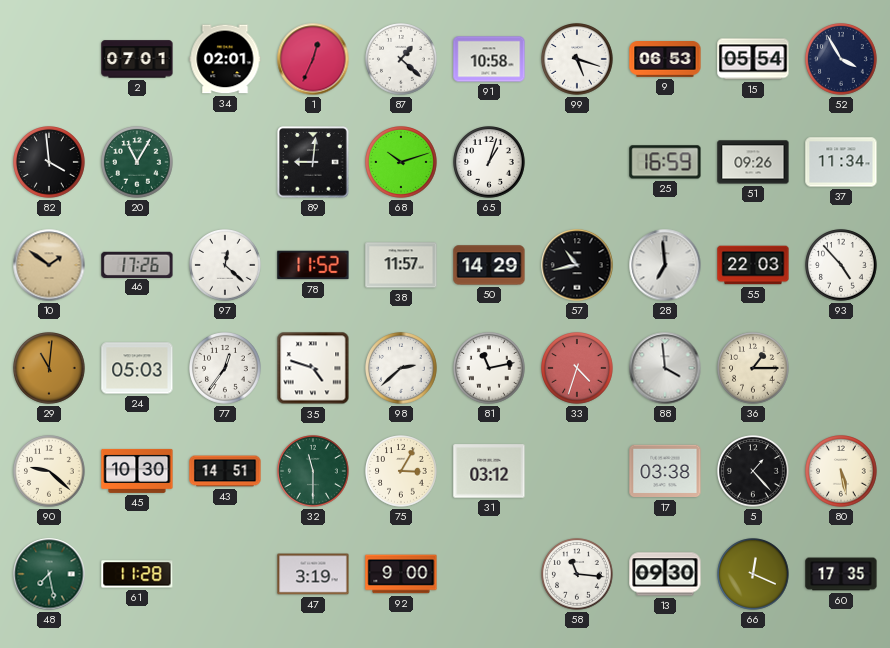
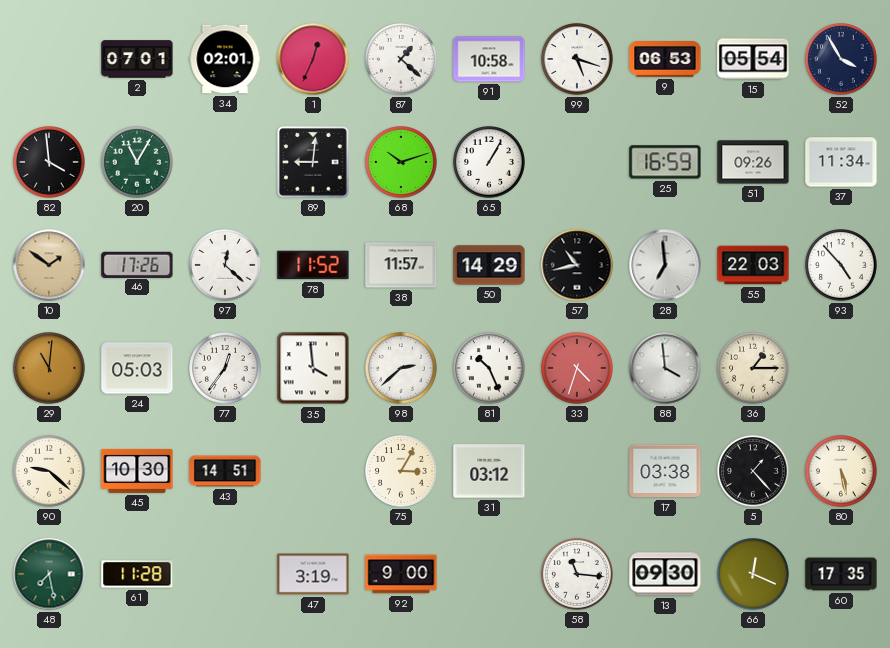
65: 1:03 -> 1:05 (489, 162)
35: 4:48 -> 3:59 (313, 368)
81: 11:13 -> 10:26 (489, 368)
32: 11:30 -> none (313, 471)
